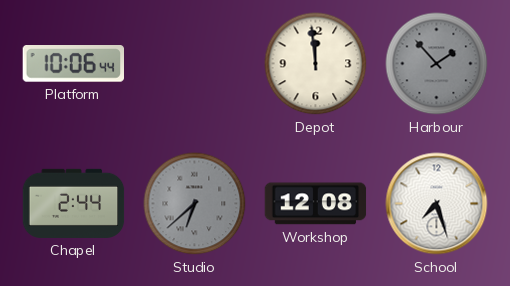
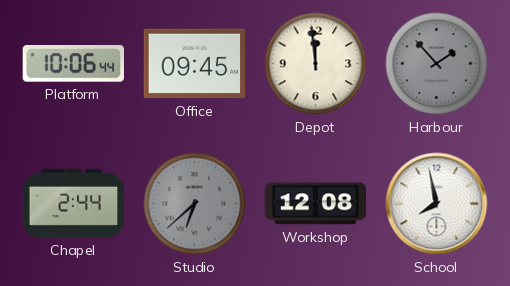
Office: none -> 09:45 (195, 64)
School: 7:27 -> 7:58 (437, 204)
